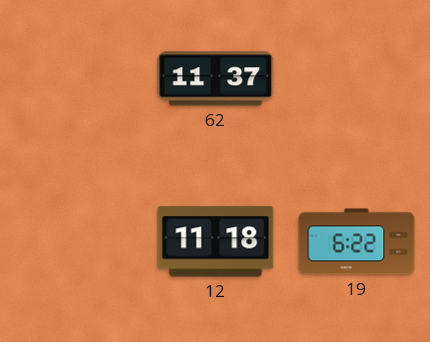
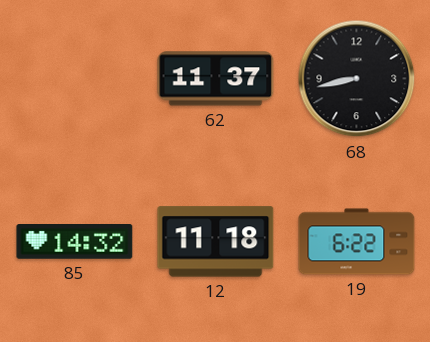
68: none -> 8:43 (357, 79)
85: none -> 14:32 (75, 242)
